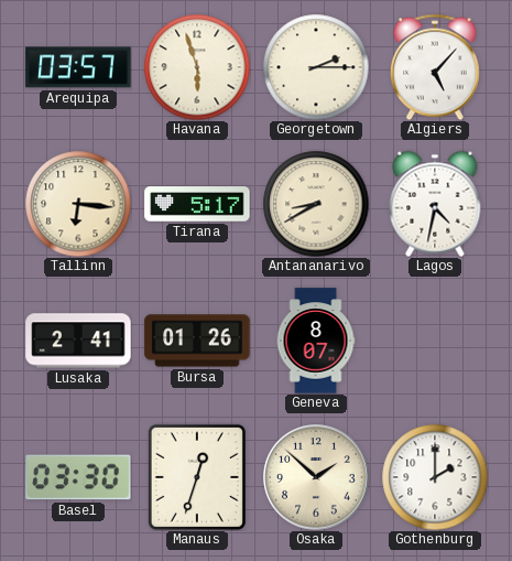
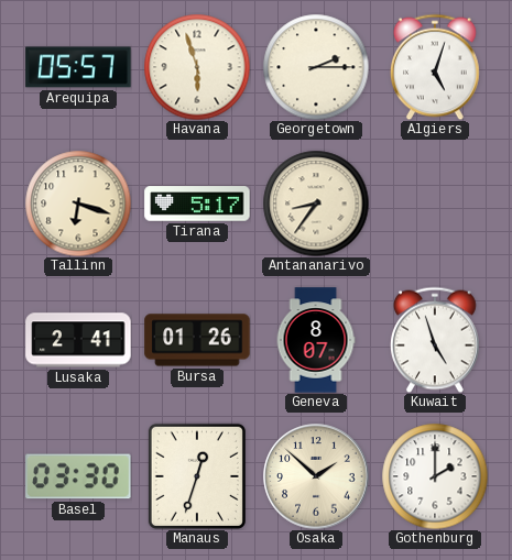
Arequipa: 03:57 -> 05:57 (78, 67)
Algiers: 5:07 -> 5:03 (436, 67)
Tallinn: 6:16 -> 6:18 (78, 204)
Antananarivo: 8:40 -> 8:36 (316, 204)
Lagos: 4:32 -> none (435, 204)
Kuwait: none -> 4:57 (436, 340)
